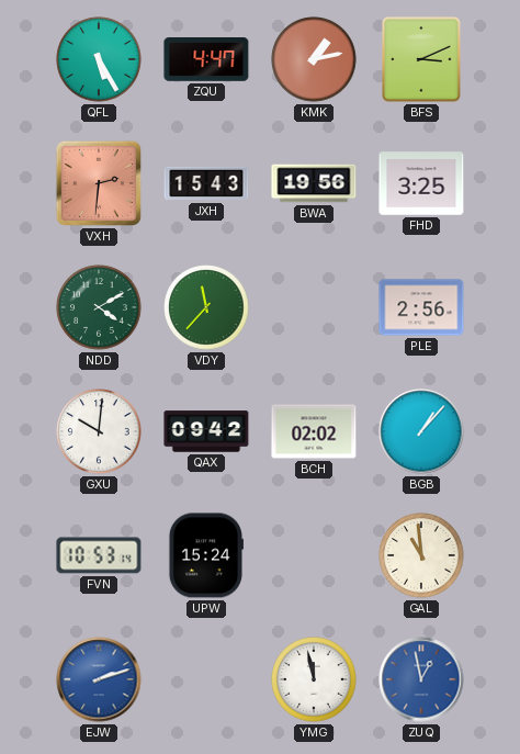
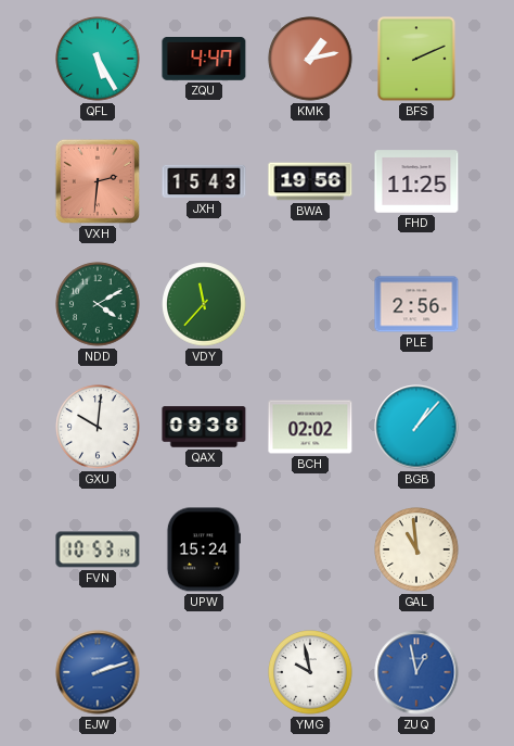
BFS: 3:11 -> 2:11 (416, 59)
FHD: 3:25 -> 11:25 (416, 181)
QAX: 09:42 -> 09:38 (204, 427)
YMG: 11:58 -> 9:58 (310, 672)
